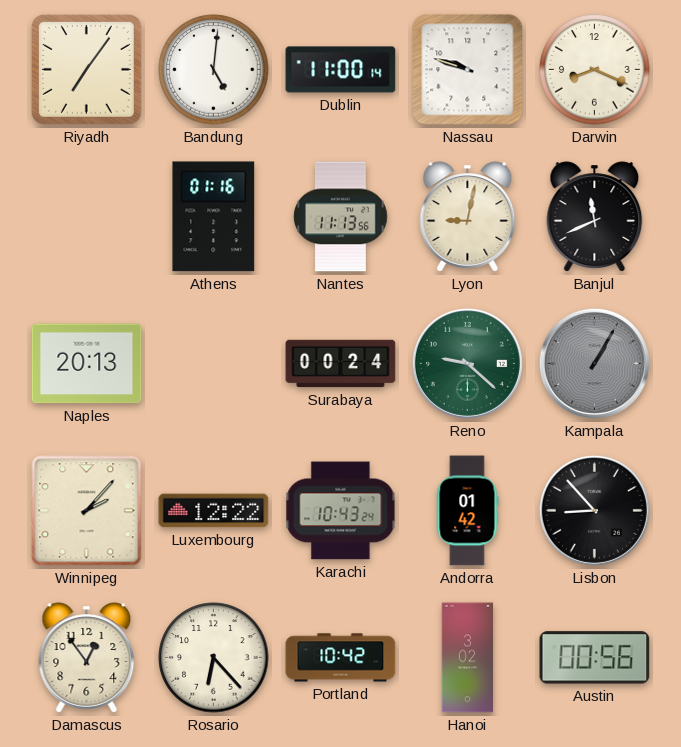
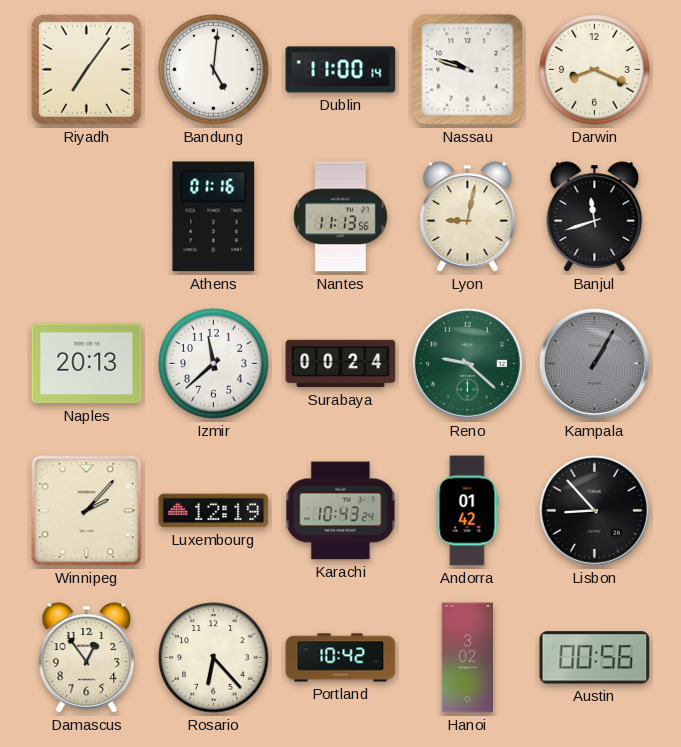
Banjul: 11:41 -> 11:42 (595, 217)
Izmir: none -> 11:38 (214, 364)
Luxembourg: 12:22 -> 12:19 (214, 511)
